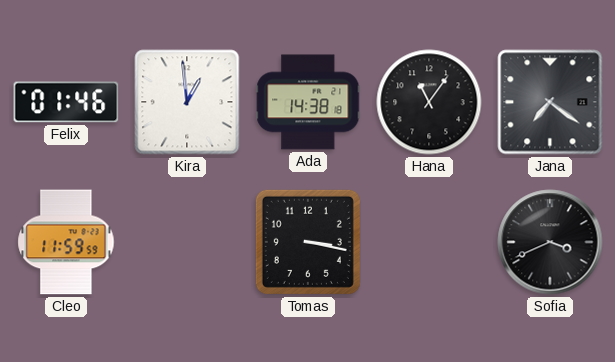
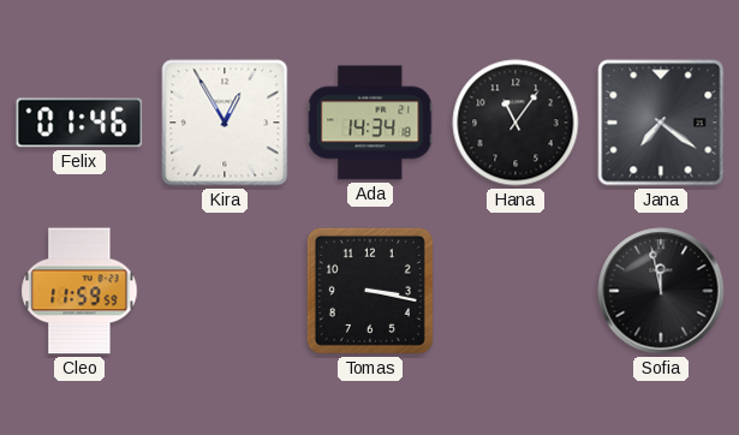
Kira: 12:59 -> 12:55 (225, 123)
Ada: 14:38 -> 14:34 (370, 123)
Sofia: 3:41 -> 11:58 (661, 291)
